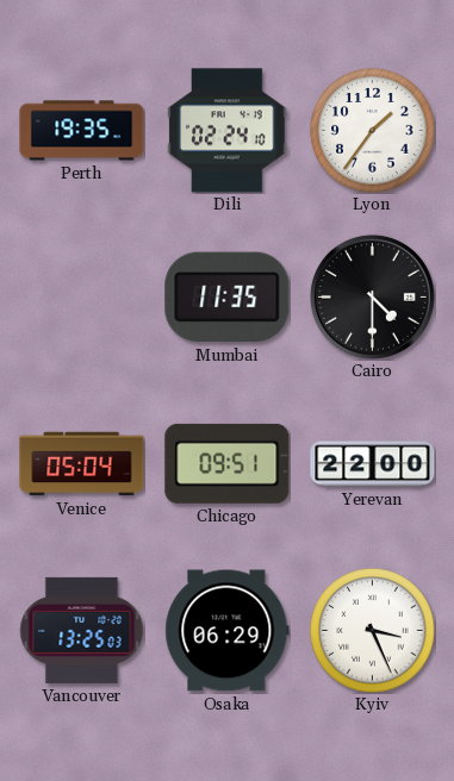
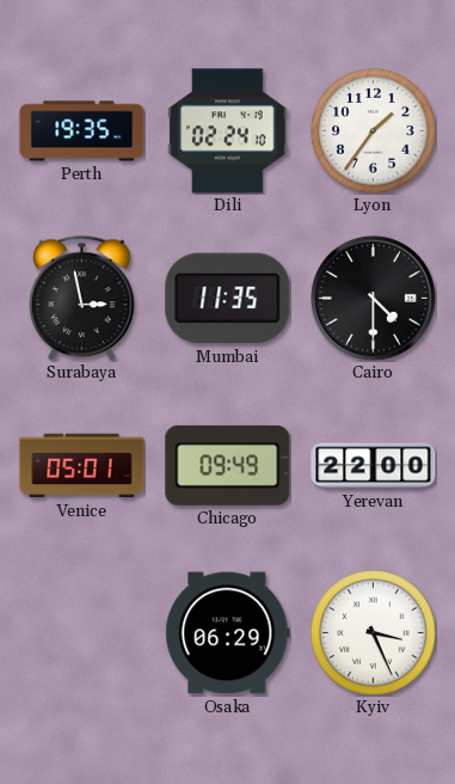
Surabaya: none -> 2:58 (82, 298)
Venice: 05:04 -> 05:01 (82, 466)
Chicago: 09:51 -> 09:49 (228, 465)
Vancouver: 13:25 -> none (82, 630)
